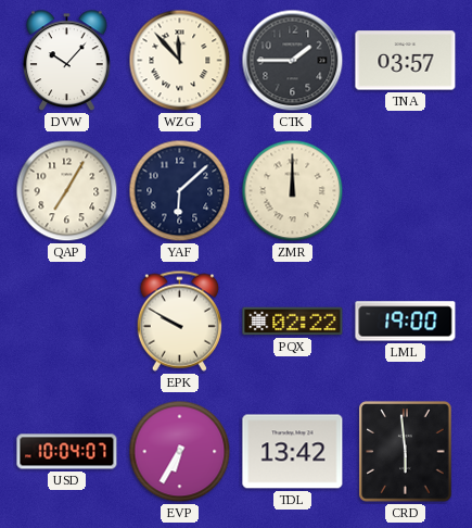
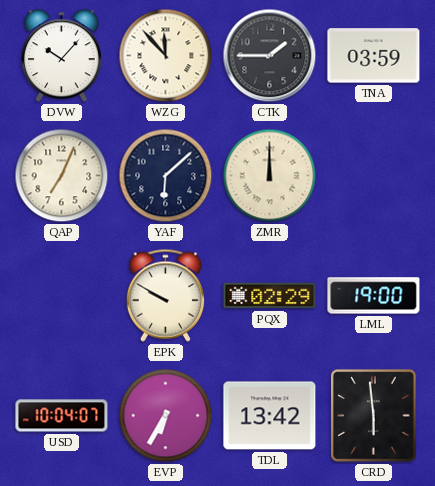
TNA: 03:57 -> 03:59 (374, 56)
QAP: 7:05 -> 7:04 (62, 176)
PQX: 02:22 -> 02:29 (270, 296)
